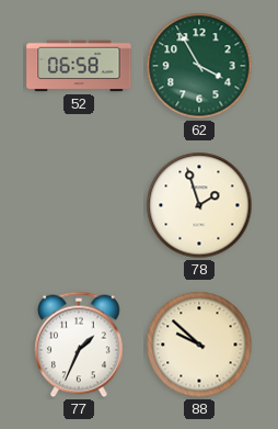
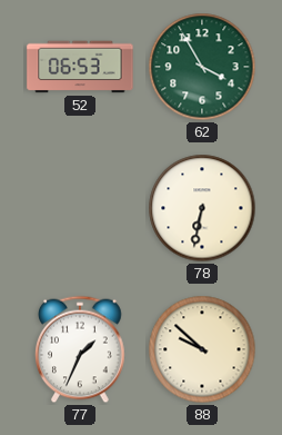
52: 06:58 -> 06:53 (80, 67)
78: 1:57 -> 6:32 (202, 208)
